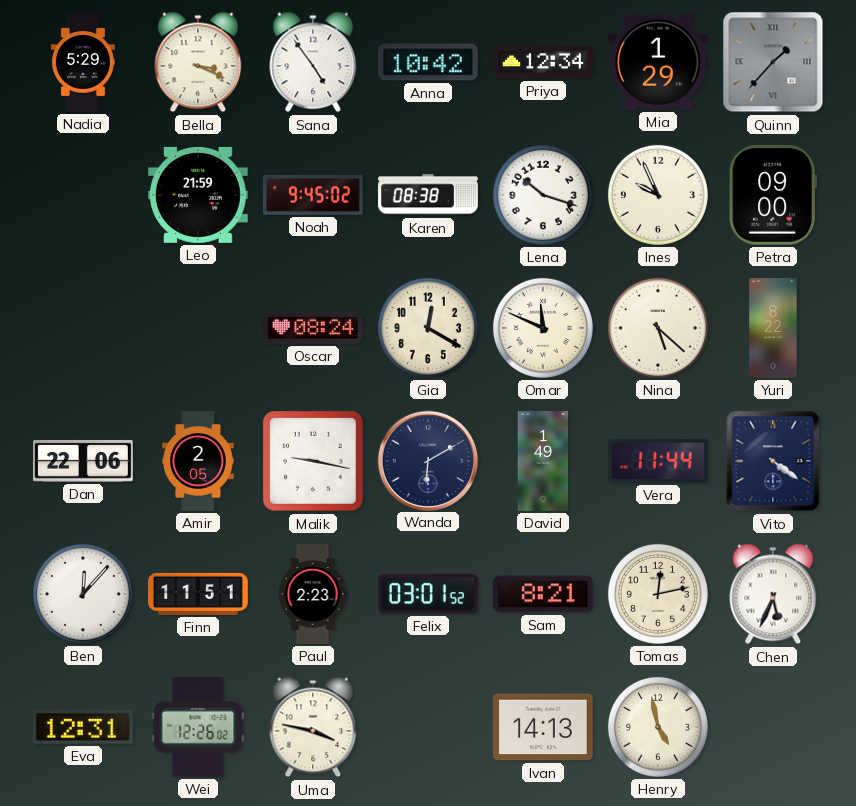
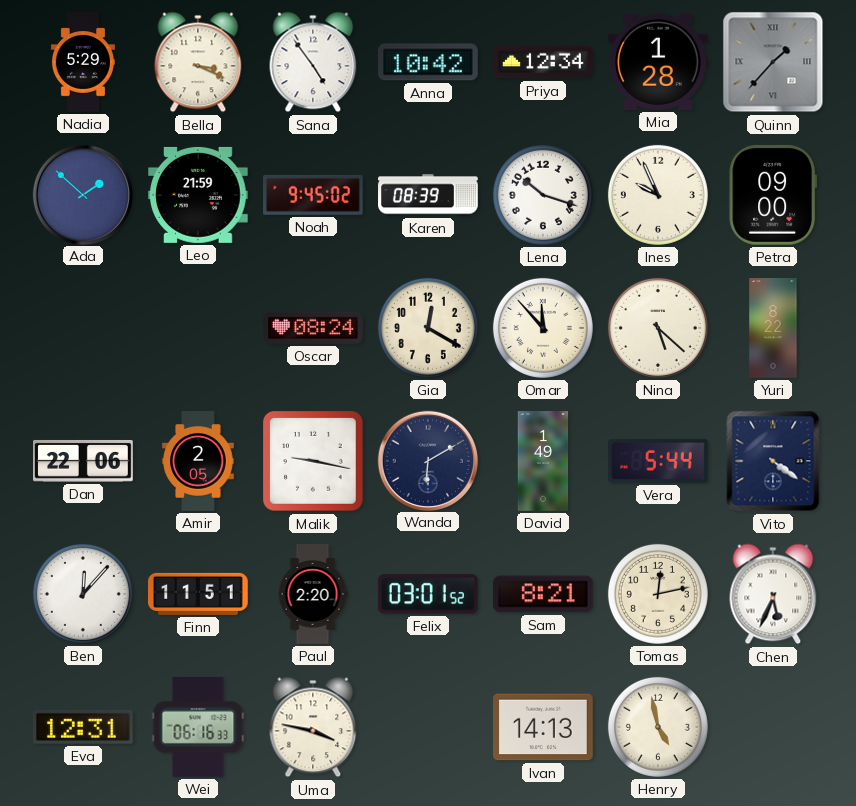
Mia: 1:29 -> 1:28 (659, 62)
Ada: none -> 1:52 (82, 194)
Karen: 08:38 -> 08:39 (428, 195)
Omar: 11:49 -> 11:53 (543, 328)
Vera: 11:44 -> 5:44 (659, 461)
Paul: 2:23 -> 2:20 (313, 594)
Wei: 12:26 -> 06:16 (198, 727)
